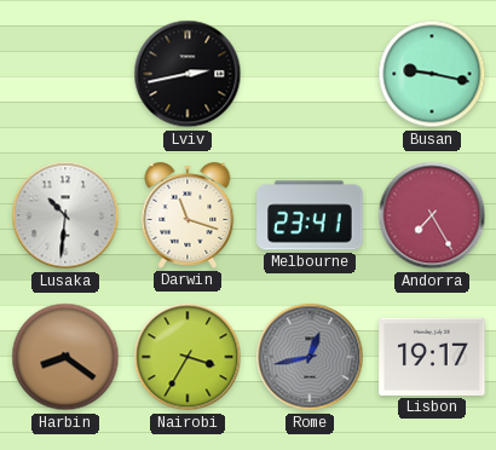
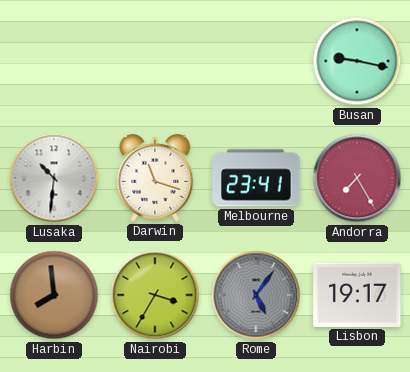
Lviv: 2:43 -> none (188, 74)
Harbin: 8:21 -> 7:59 (54, 295)
Rome: 12:43 -> 5:06 (256, 295)
